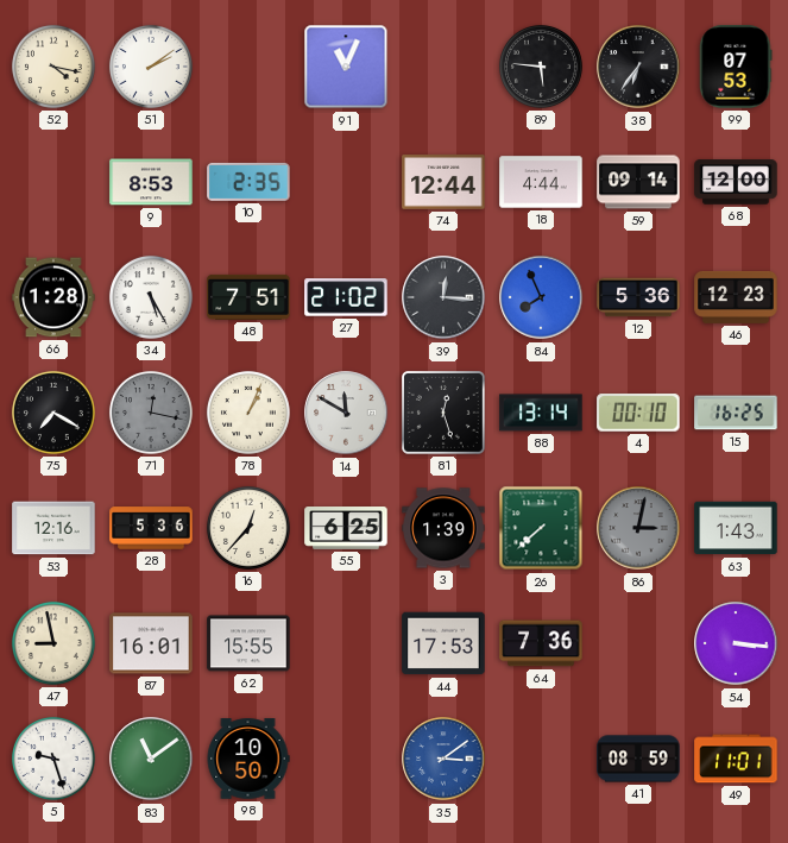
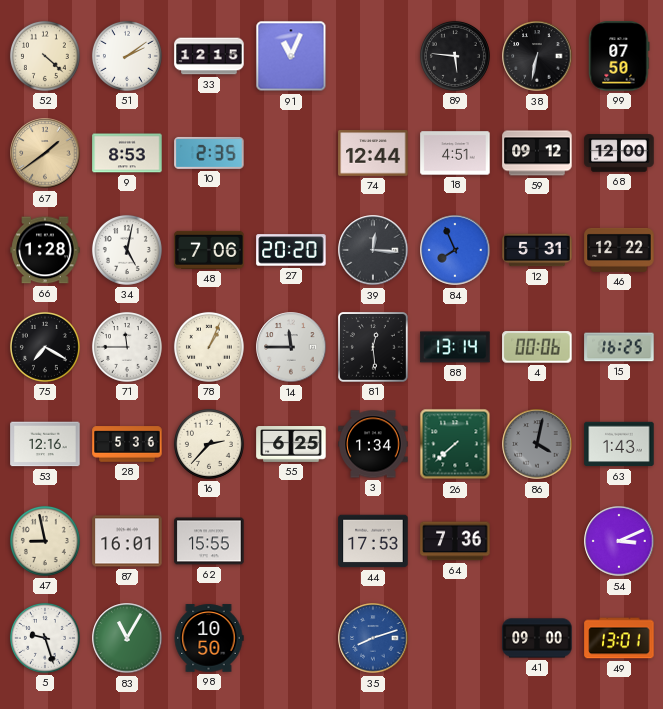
52: 4:17 -> 4:22 (45, 56)
33: none -> 12:15 (209, 56)
38: 6:36 -> 6:32 (537, 56)
99: 07:53 -> 07:50 (619, 56)
67: none -> 1:39 (45, 153)
18: 4:44 -> 4:51 (455, 153)
59: 09:14 -> 09:12 (537, 153)
34: 5:25 -> 5:02 (127, 250)
48: 7:51 -> 7:06 (209, 250)
27: 21:02 -> 20:20 (291, 250)
12: 5:36 -> 5:31 (537, 250)
46: 12:23 -> 12:22 (619, 250)
71: 12:17 -> 11:45 (127, 347)
71 dial: grey -> white (127, 347)
14: 11:50 -> 11:45 (291, 347)
81: 12:27 -> 12:29 (374, 348)
4: 00:10 -> 00:06 (537, 347)
16: 12:37 -> 2:37 (209, 444)
3: 1:39 -> 1:34 (373, 444)
86: 3:02 -> 4:02 (537, 444)
54: 3:16 -> 3:11 (619, 541)
83: 11:09 -> 11:05 (127, 638)
35: 3:09 -> 8:12 (373, 638)
41: 08:59 -> 09:00 (537, 638)
49: 11:01 -> 13:01 (619, 638)
